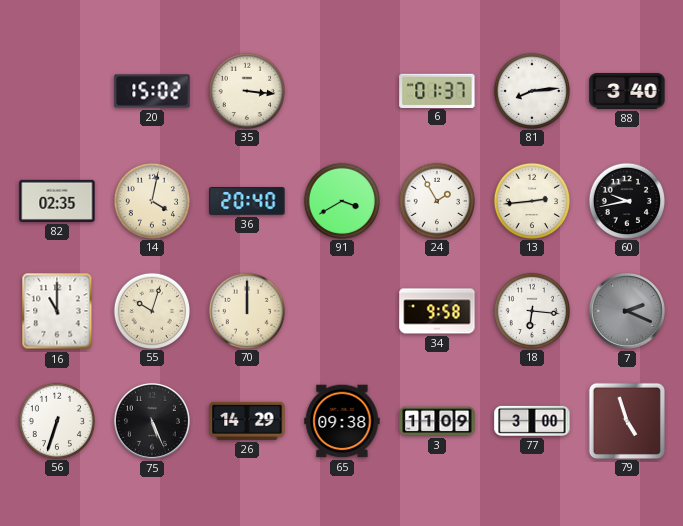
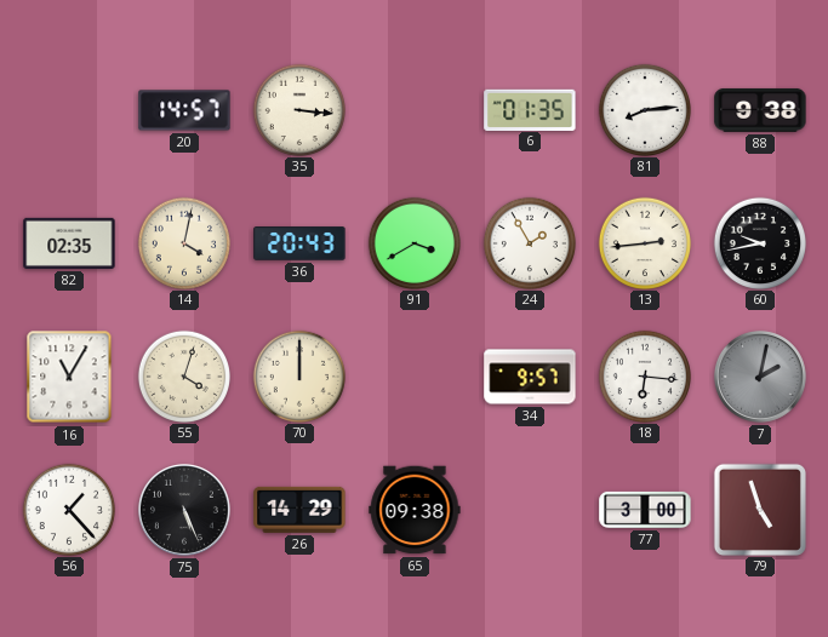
20: 15:02 -> 14:57 (184, 110)
6: 01:37 -> 01:35 (530, 109)
88: 3:40 -> 9:38 (760, 110)
36: 20:40 -> 20:43 (299, 243)
16: 11:00 -> 11:05 (69, 377)
55: 10:03 -> 4:03 (183, 375)
34: 9:58 -> 9:57 (530, 377)
7: 2:19 -> 2:02 (760, 377)
56: 6:33 -> 1:23 (68, 509)
3: 11:09 -> none (437, 421)
